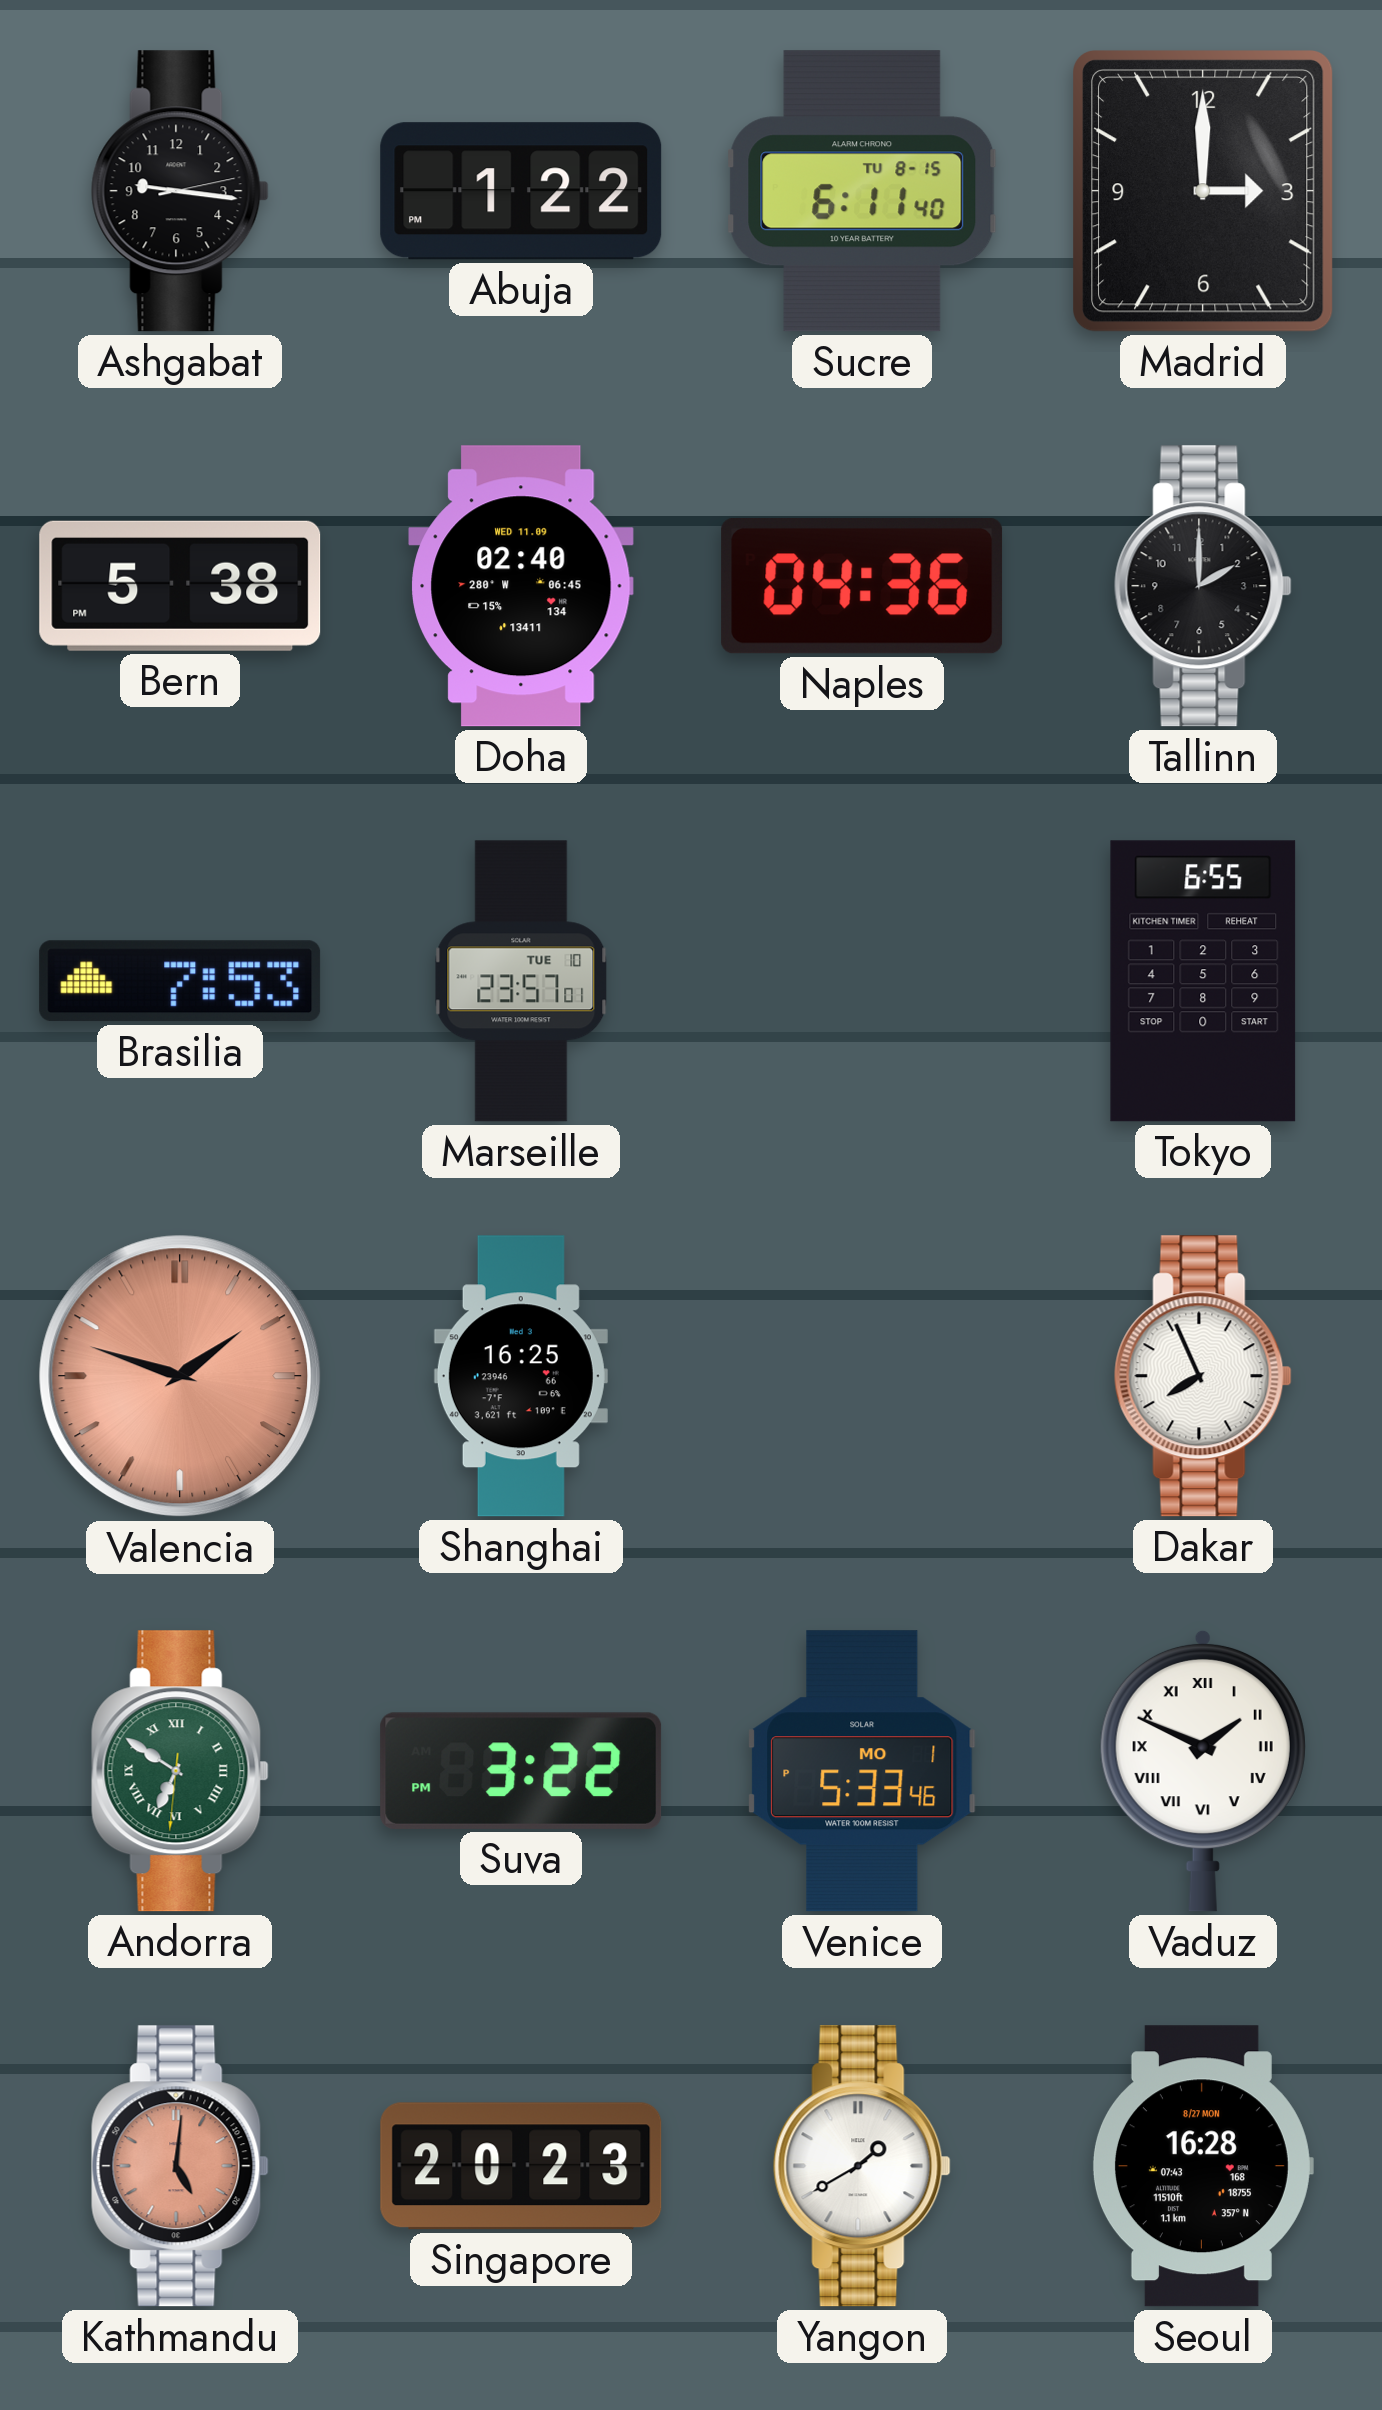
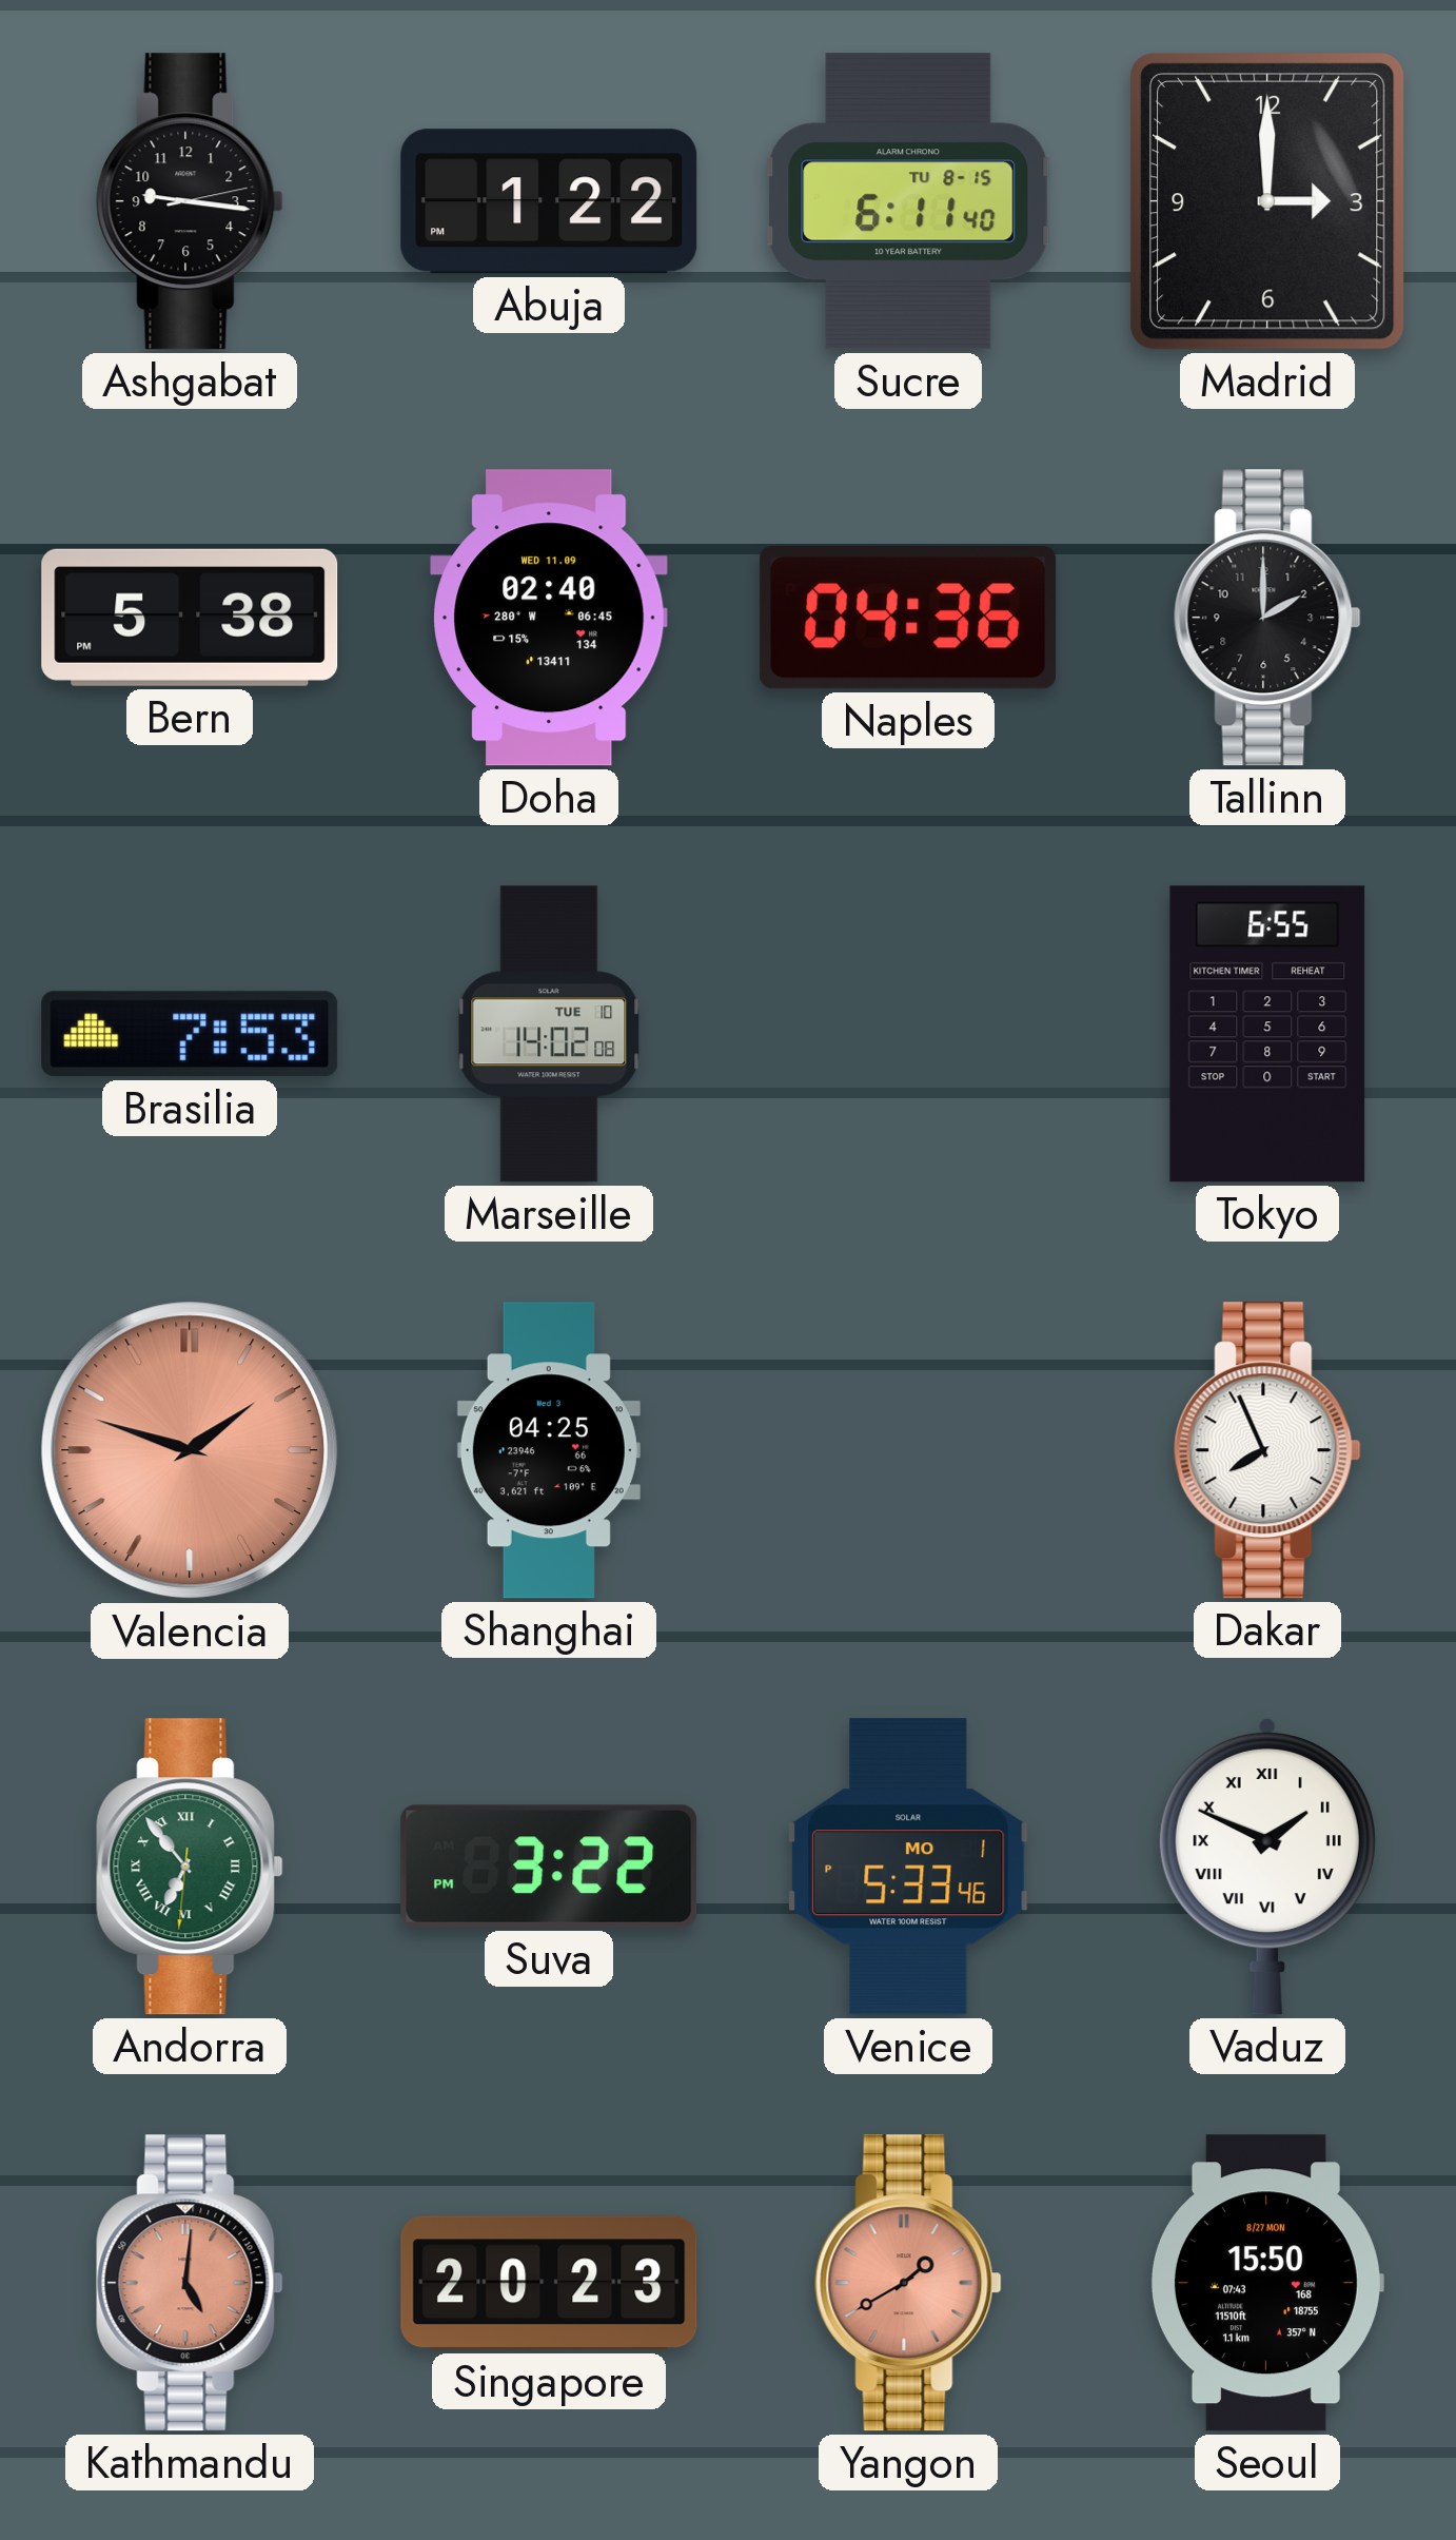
Marseille: 23:57 -> 14:02 (549, 1034)
Shanghai: 16:25 -> 04:25 (549, 1450)
Andorra: 6:50 -> 6:53 (190, 1867)
Yangon dial: white -> salmon (908, 2283)
Seoul: 16:28 -> 15:50 (1266, 2283)
